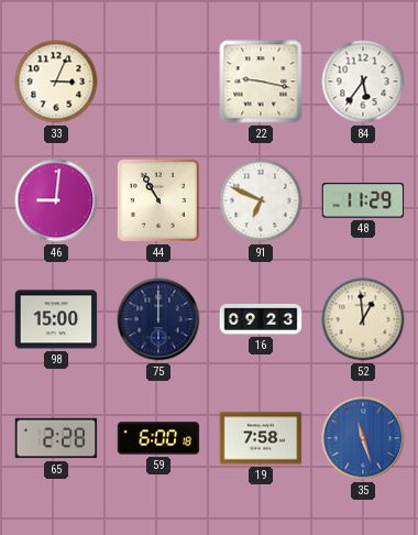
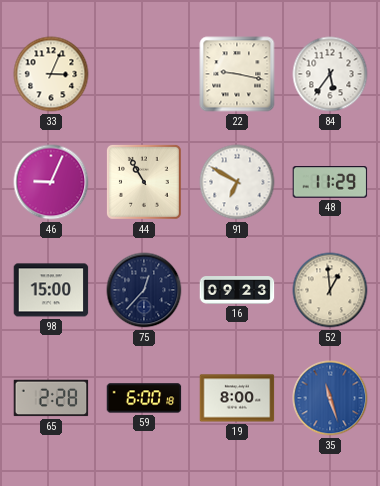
46: 9:01 -> 9:04 (51, 182)
91: 6:49 -> 6:50 (237, 182)
75: 12:00 -> 12:37 (144, 290)
19: 7:58 -> 8:00 (237, 398)
